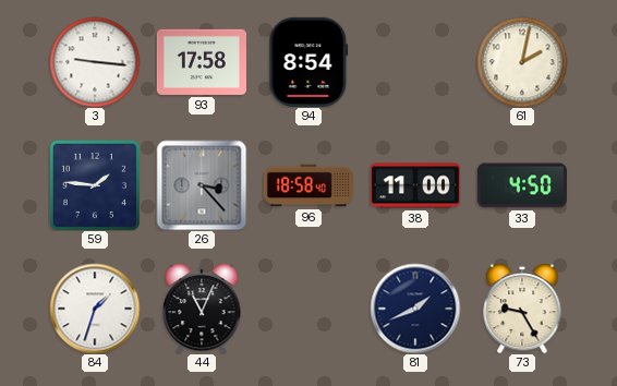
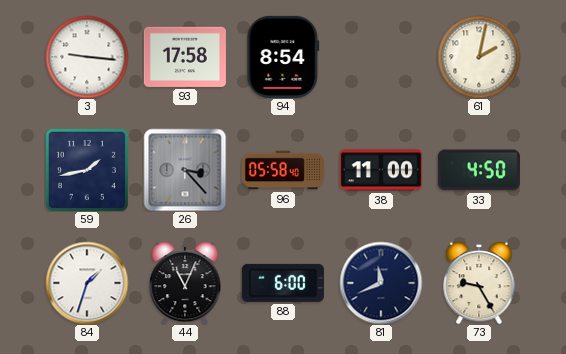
59: 1:46 -> 1:43 (87, 170)
96: 18:58 -> 05:58 (283, 170)
88: none -> 6:00 (283, 283)
81: 1:41 -> 11:41 (381, 283)
